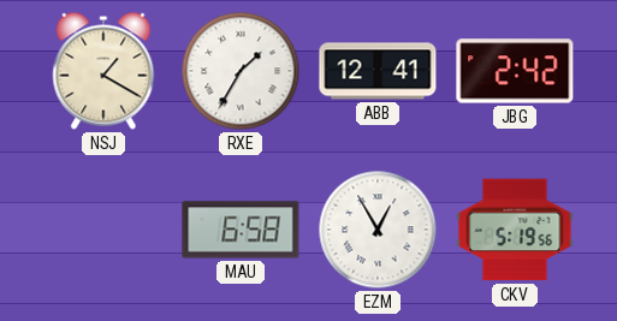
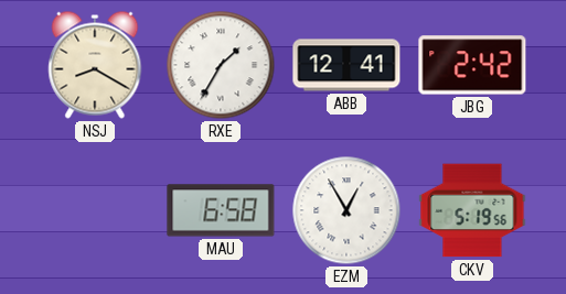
NSJ: 1:20 -> 8:20 (95, 65)
